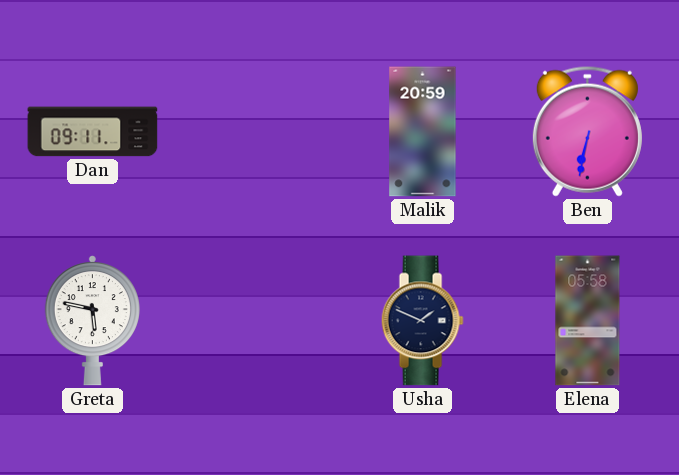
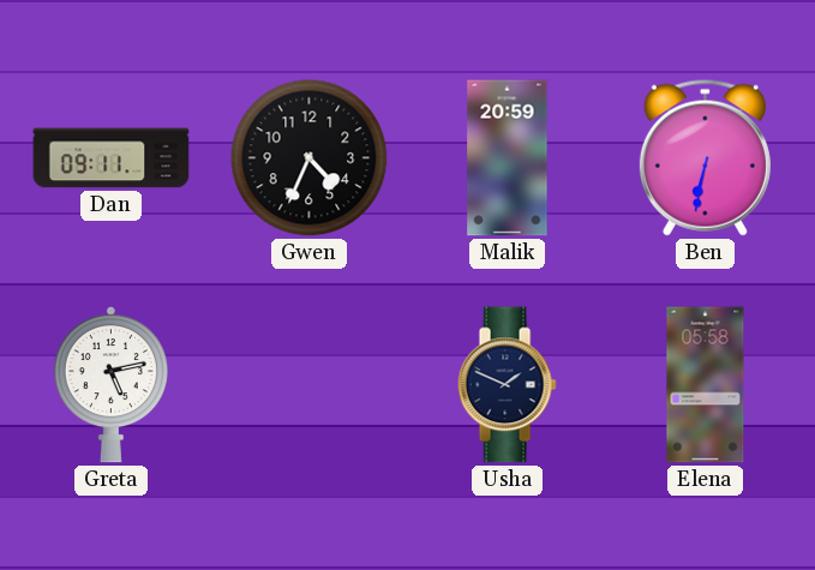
Gwen: none -> 4:34 (310, 158)
Greta: 5:47 -> 5:13 (110, 385)
